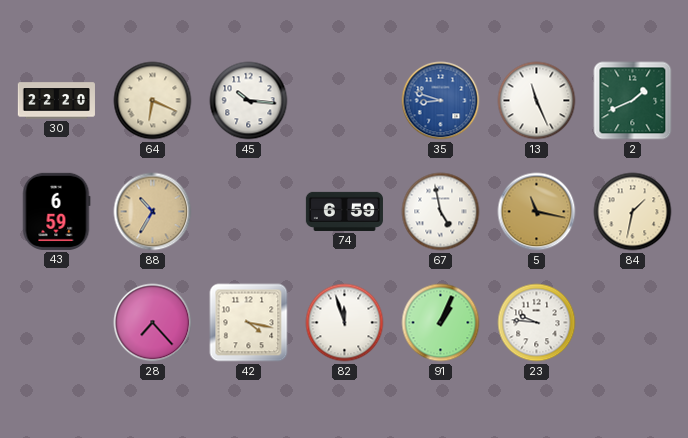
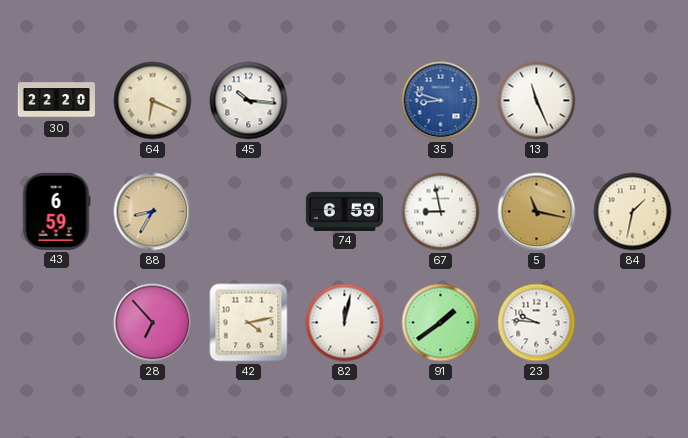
2: 1:41 -> none (633, 101)
88: 10:35 -> 8:35 (153, 212)
67: 4:58 -> 8:58 (441, 212)
28: 7:23 -> 6:53 (153, 323)
42: 4:17 -> 4:13 (249, 323)
82: 11:57 -> 12:02 (345, 323)
91: 1:04 -> 1:39 (441, 323)
